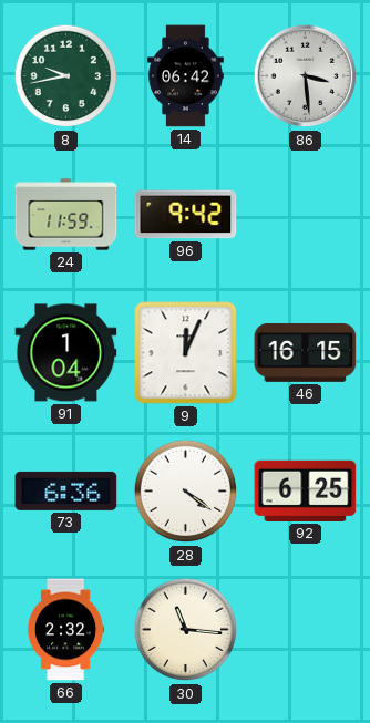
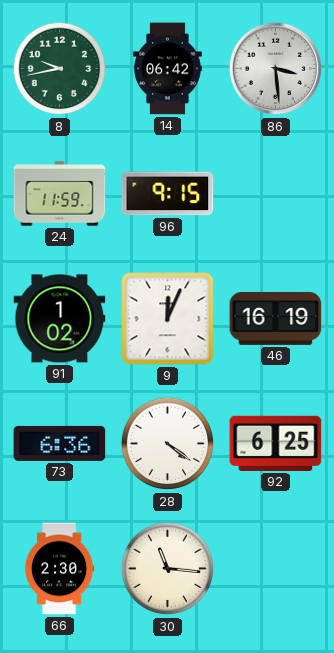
96: 9:42 -> 9:15 (168, 194)
91: 1:04 -> 1:02 (60, 319)
46: 16:15 -> 16:19 (276, 318)
66: 2:32 -> 2:30 (59, 569)
